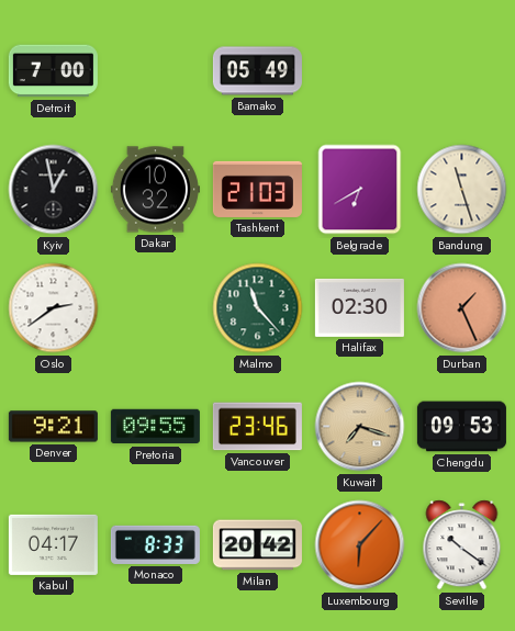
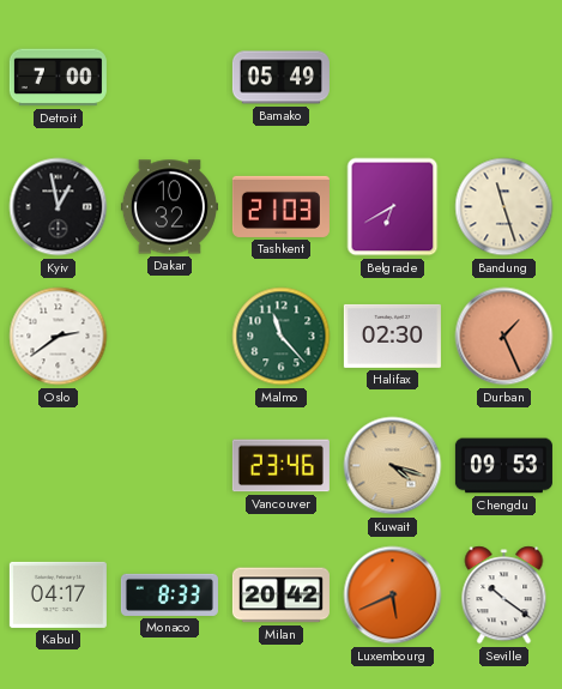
Denver: 9:21 -> none (53, 427)
Pretoria: 09:55 -> none (155, 427)
Kuwait: 7:18 -> 4:18 (393, 466)
Luxembourg: 6:07 -> 5:41 (393, 596)
